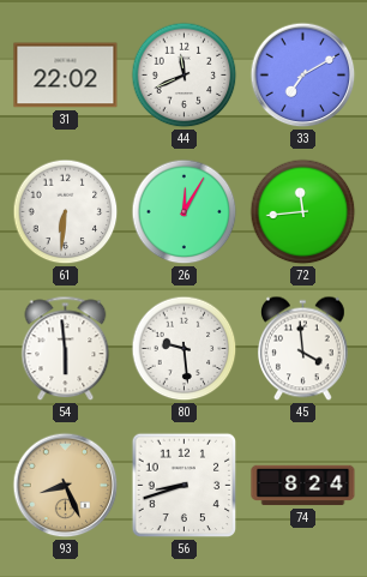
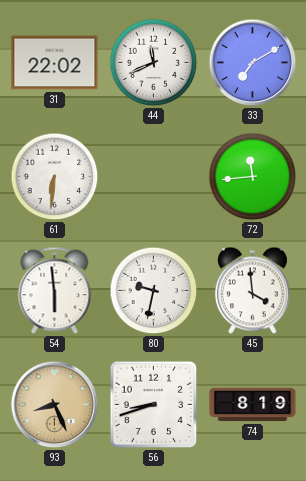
26: 12:05 -> none (185, 212)
80: 9:29 -> 9:32 (154, 291)
74: 8:24 -> 8:19 (253, 405)
